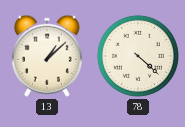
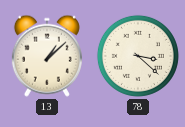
78: 4:22 -> 3:22 (138, 56)
